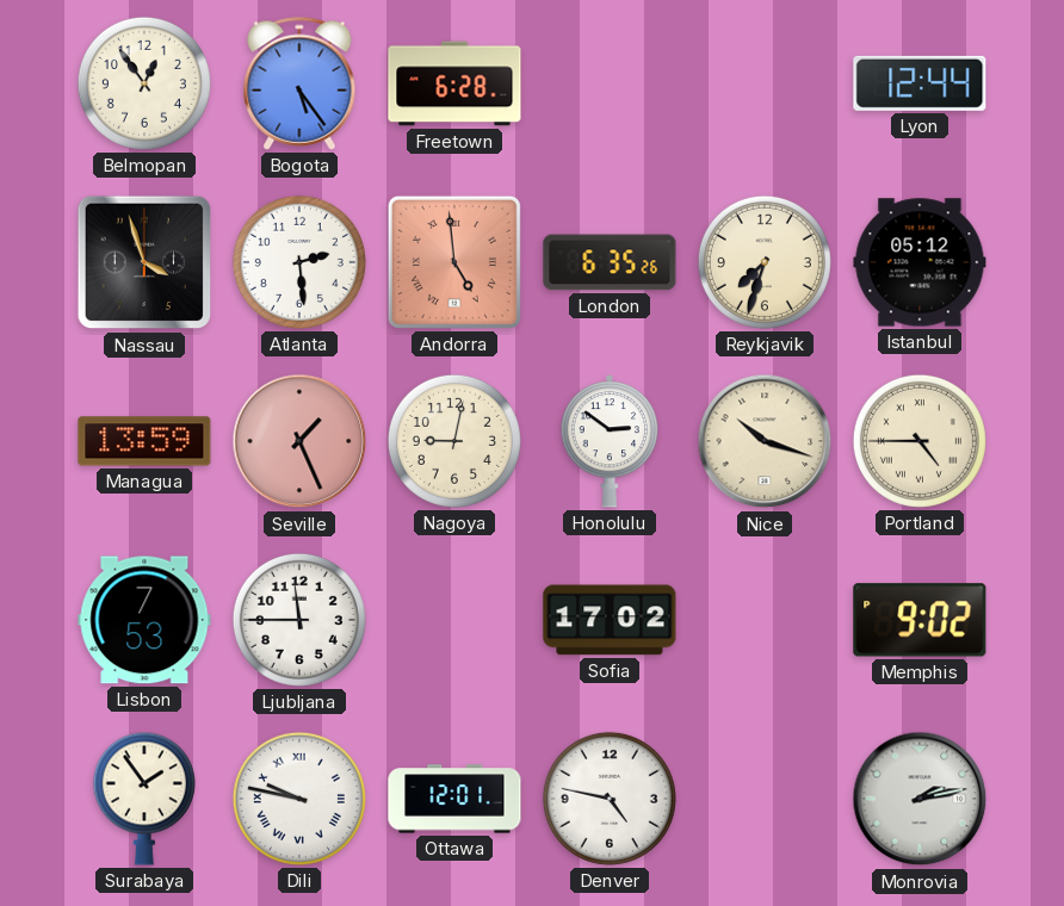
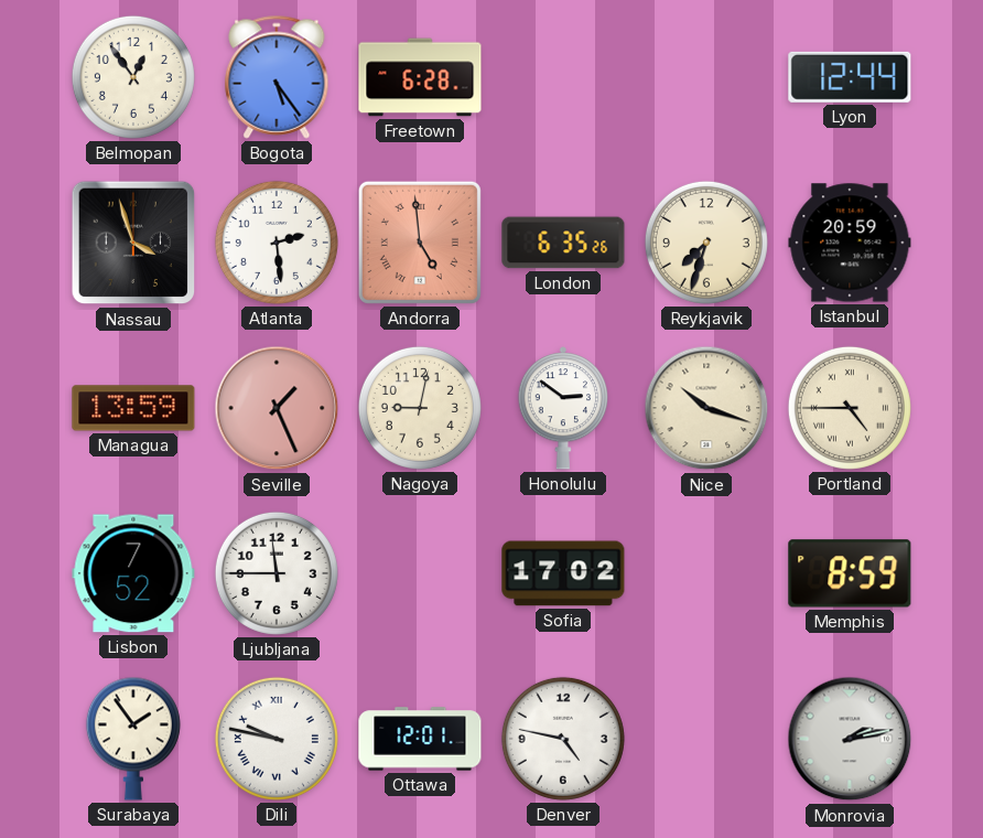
Istanbul: 05:12 -> 20:59 (850, 243)
Lisbon: 7:53 -> 7:52 (133, 573)
Memphis: 9:02 -> 8:59 (850, 573)
